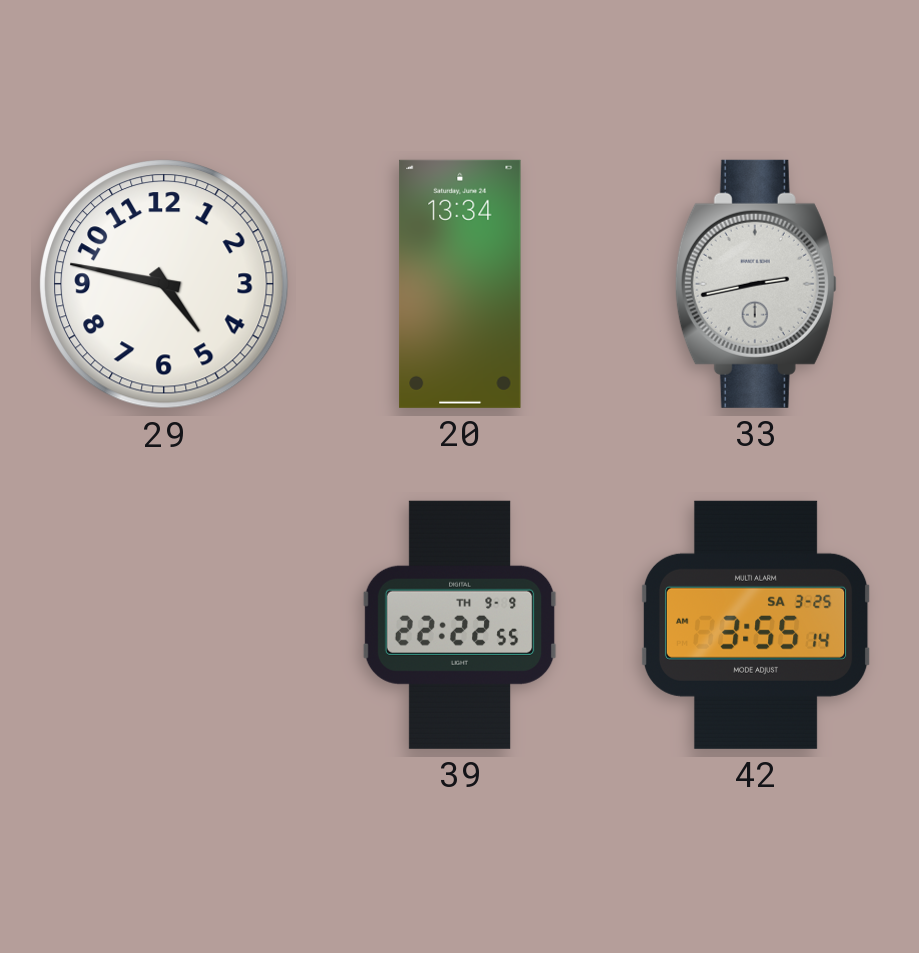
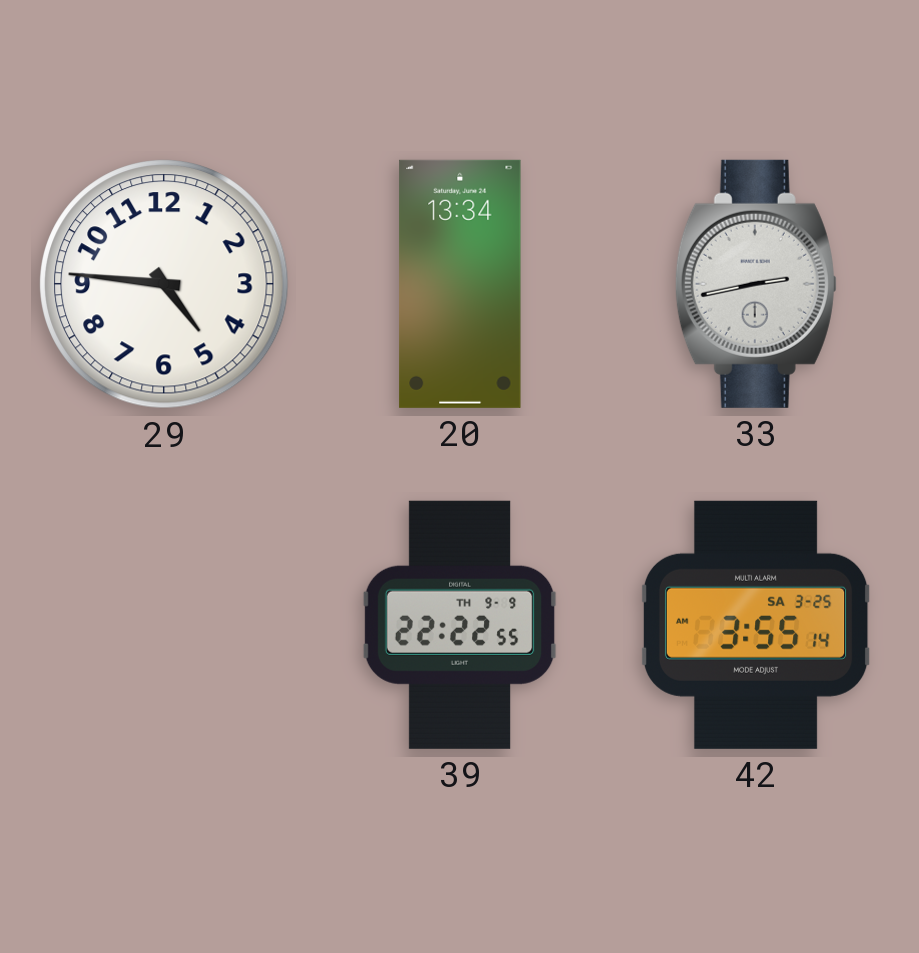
29: 4:47 -> 4:46 (165, 285)
